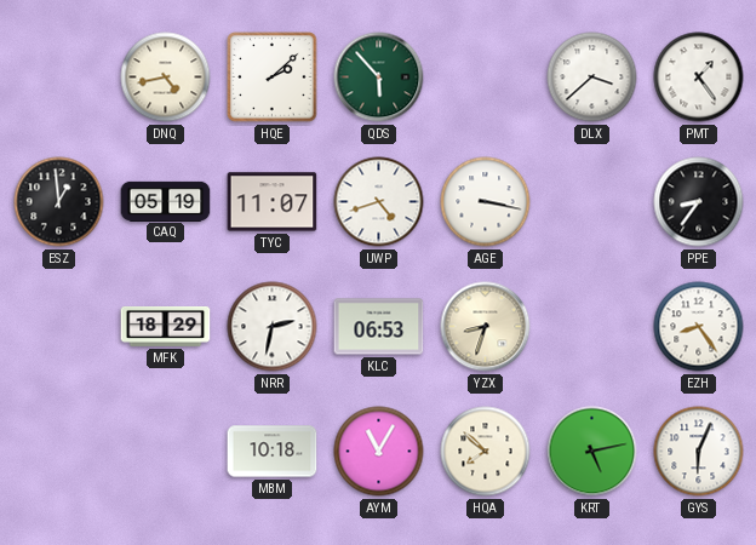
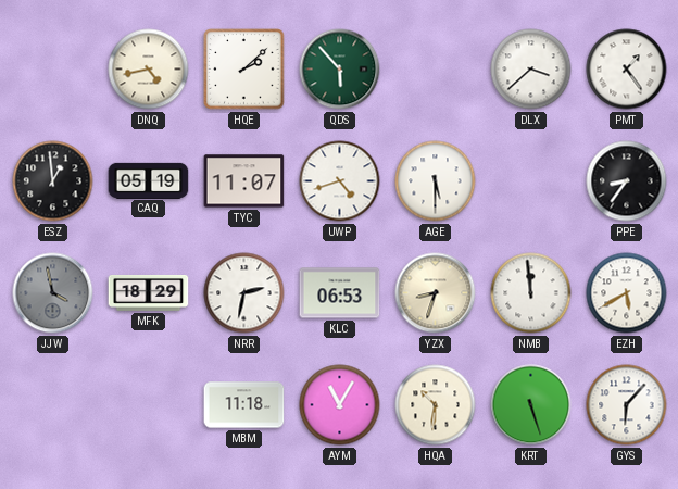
AGE: 3:17 -> 5:30 (436, 181)
JJW: none -> 3:58 (53, 293)
NMB: none -> 11:59 (531, 293)
EZH: 8:24 -> 5:40 (627, 293)
MBM: 10:18 -> 11:18 (244, 405)
HQA: 7:52 -> 10:31 (436, 405)
KRT: 5:13 -> 5:27 (531, 405)
GYS: 6:04 -> 6:07 (627, 405)
